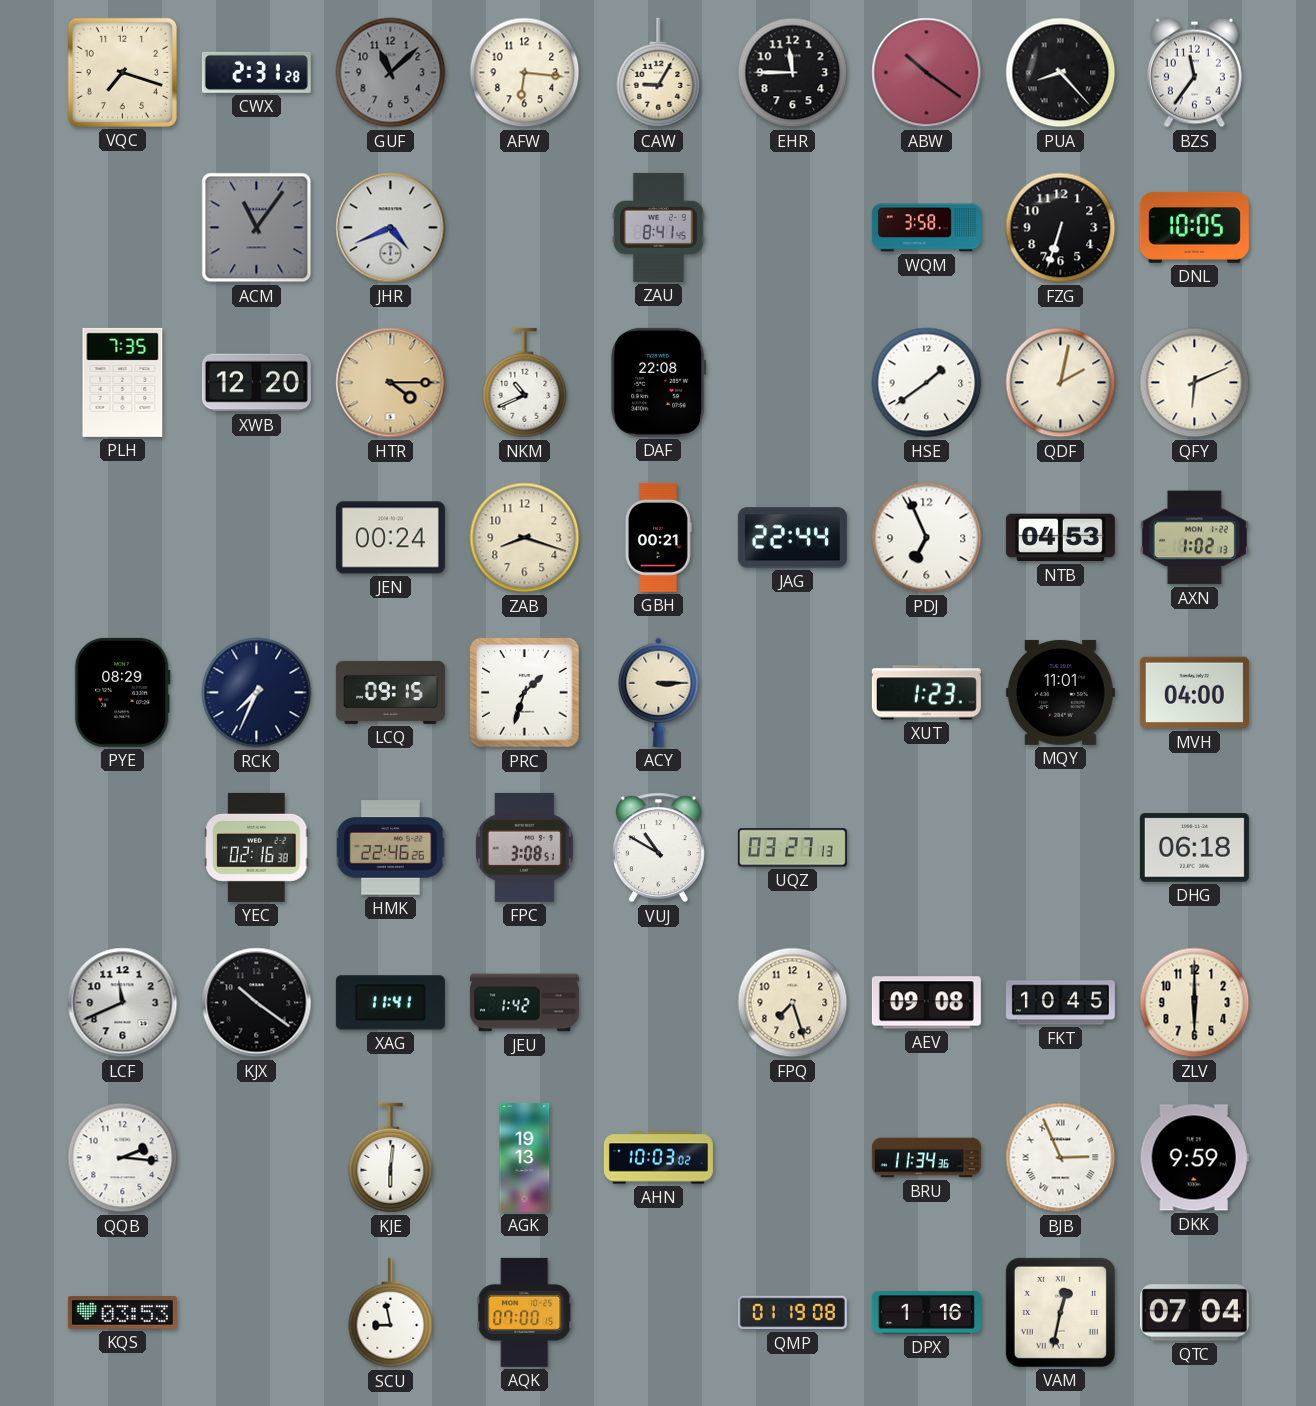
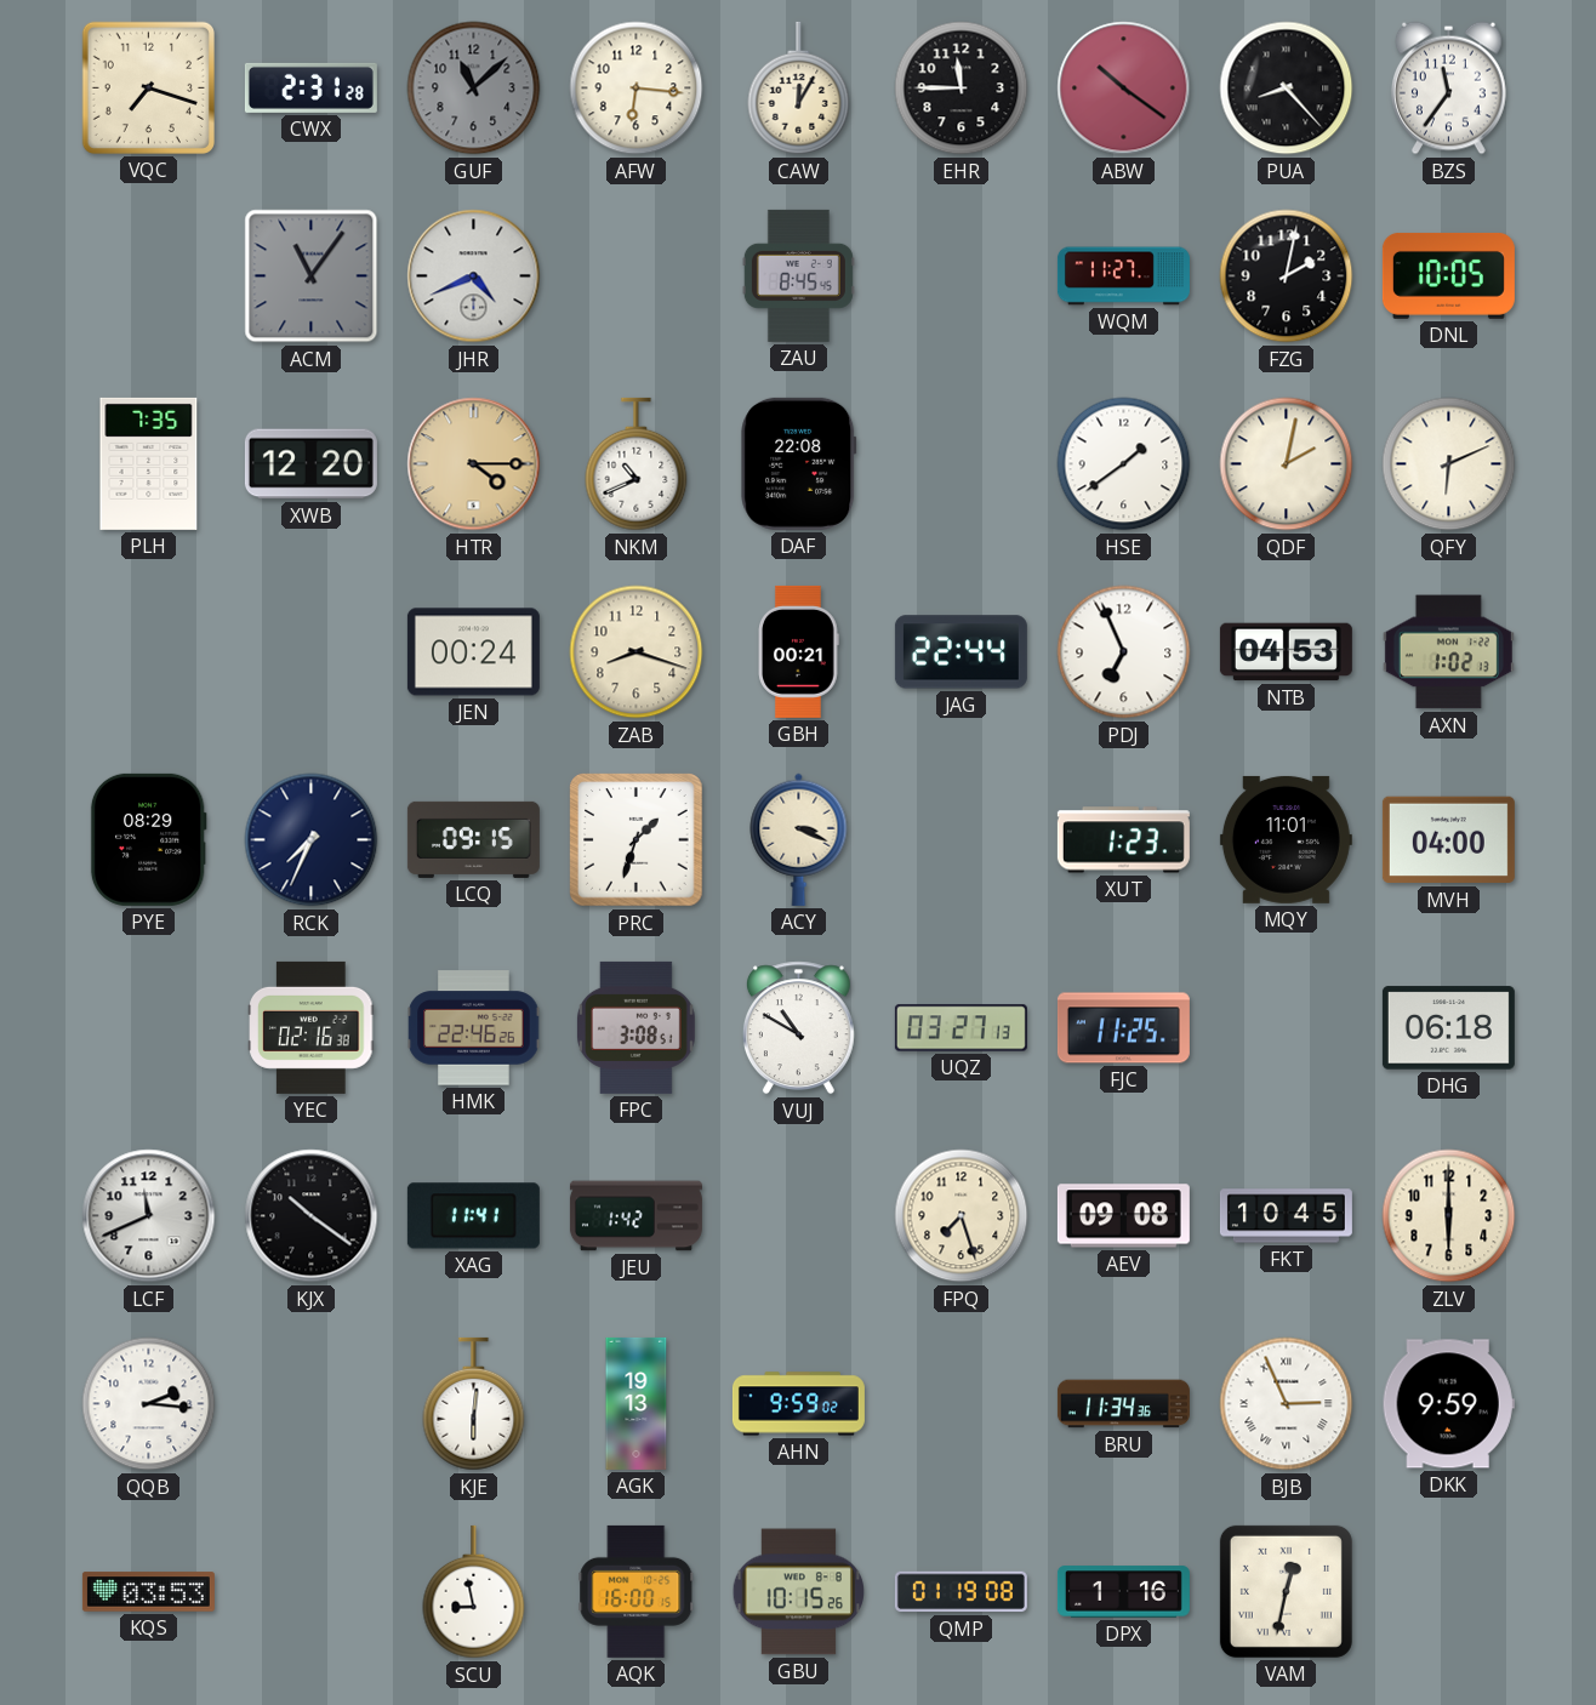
CAW: 9:05 -> 12:05 (799, 89)
ZAU: 8:41 -> 8:45 (798, 275)
WQM: 3:58 -> 11:27 (1123, 276)
FZG: 6:33 -> 2:02 (1287, 276)
ACY: 3:15 -> 3:19 (799, 839)
FJC: none -> 11:25 (1123, 1028)
AHN: 10:03 -> 9:59 (798, 1404)
AQK: 07:00 -> 16:00 (637, 1591)
GBU: none -> 10:15 (799, 1592)
QTC: 07:04 -> none (1194, 1313)
